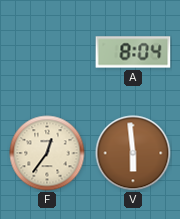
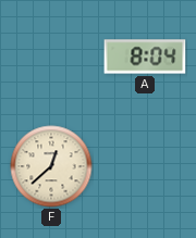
F: 12:36 -> 12:38 (51, 166)
V: 5:59 -> none (133, 153)
